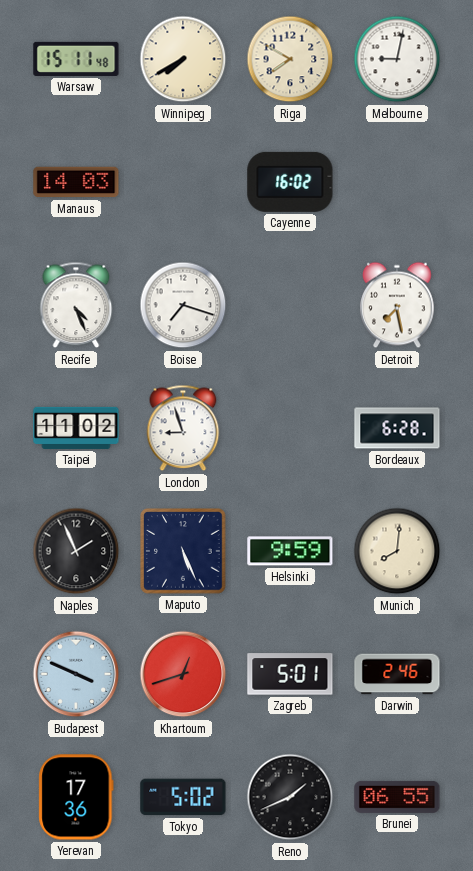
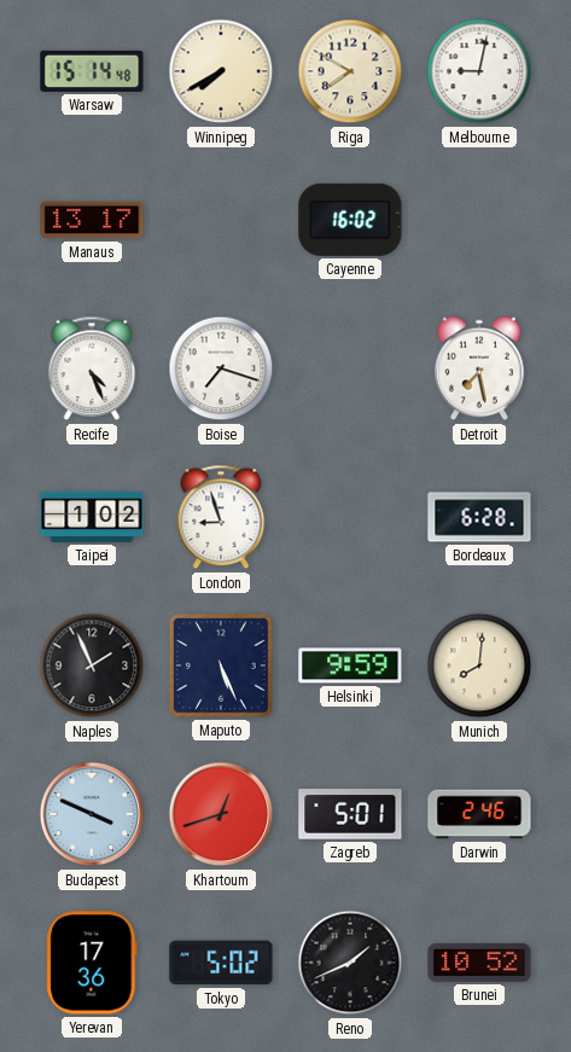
Warsaw: 15:11 -> 15:14 (92, 71)
Manaus: 14:03 -> 13:17 (92, 220)
Taipei: 11:02 -> 1:02 (92, 517)
Brunei: 06:55 -> 10:52 (479, 963)
